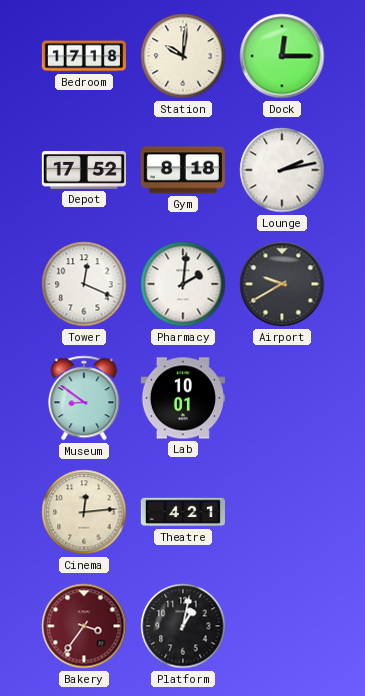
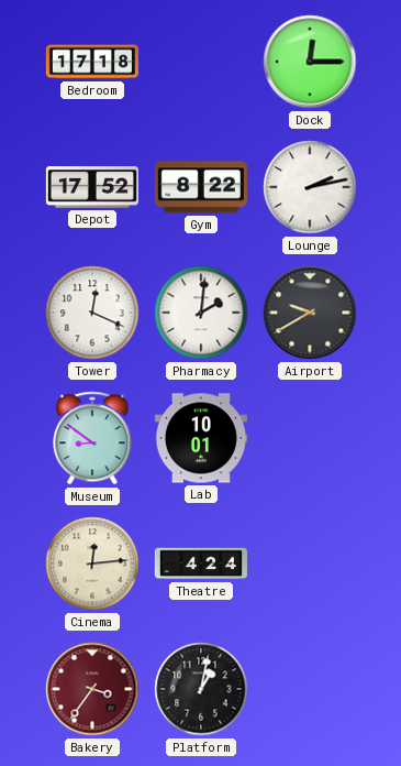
Station: 10:01 -> none (183, 56)
Gym: 8:18 -> 8:22 (201, 187)
Theatre: 4:21 -> 4:24 (201, 563)
